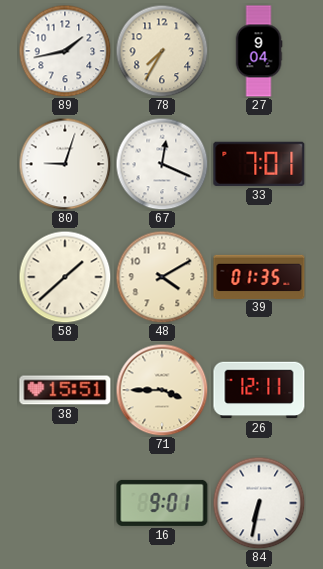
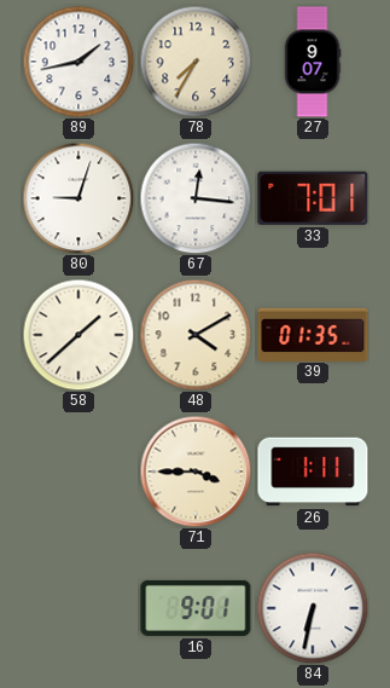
27: 9:04 -> 9:07 (313, 62)
67: 12:19 -> 12:16 (196, 198)
38: 15:51 -> none (65, 390)
26: 12:11 -> 1:11 (313, 472)
